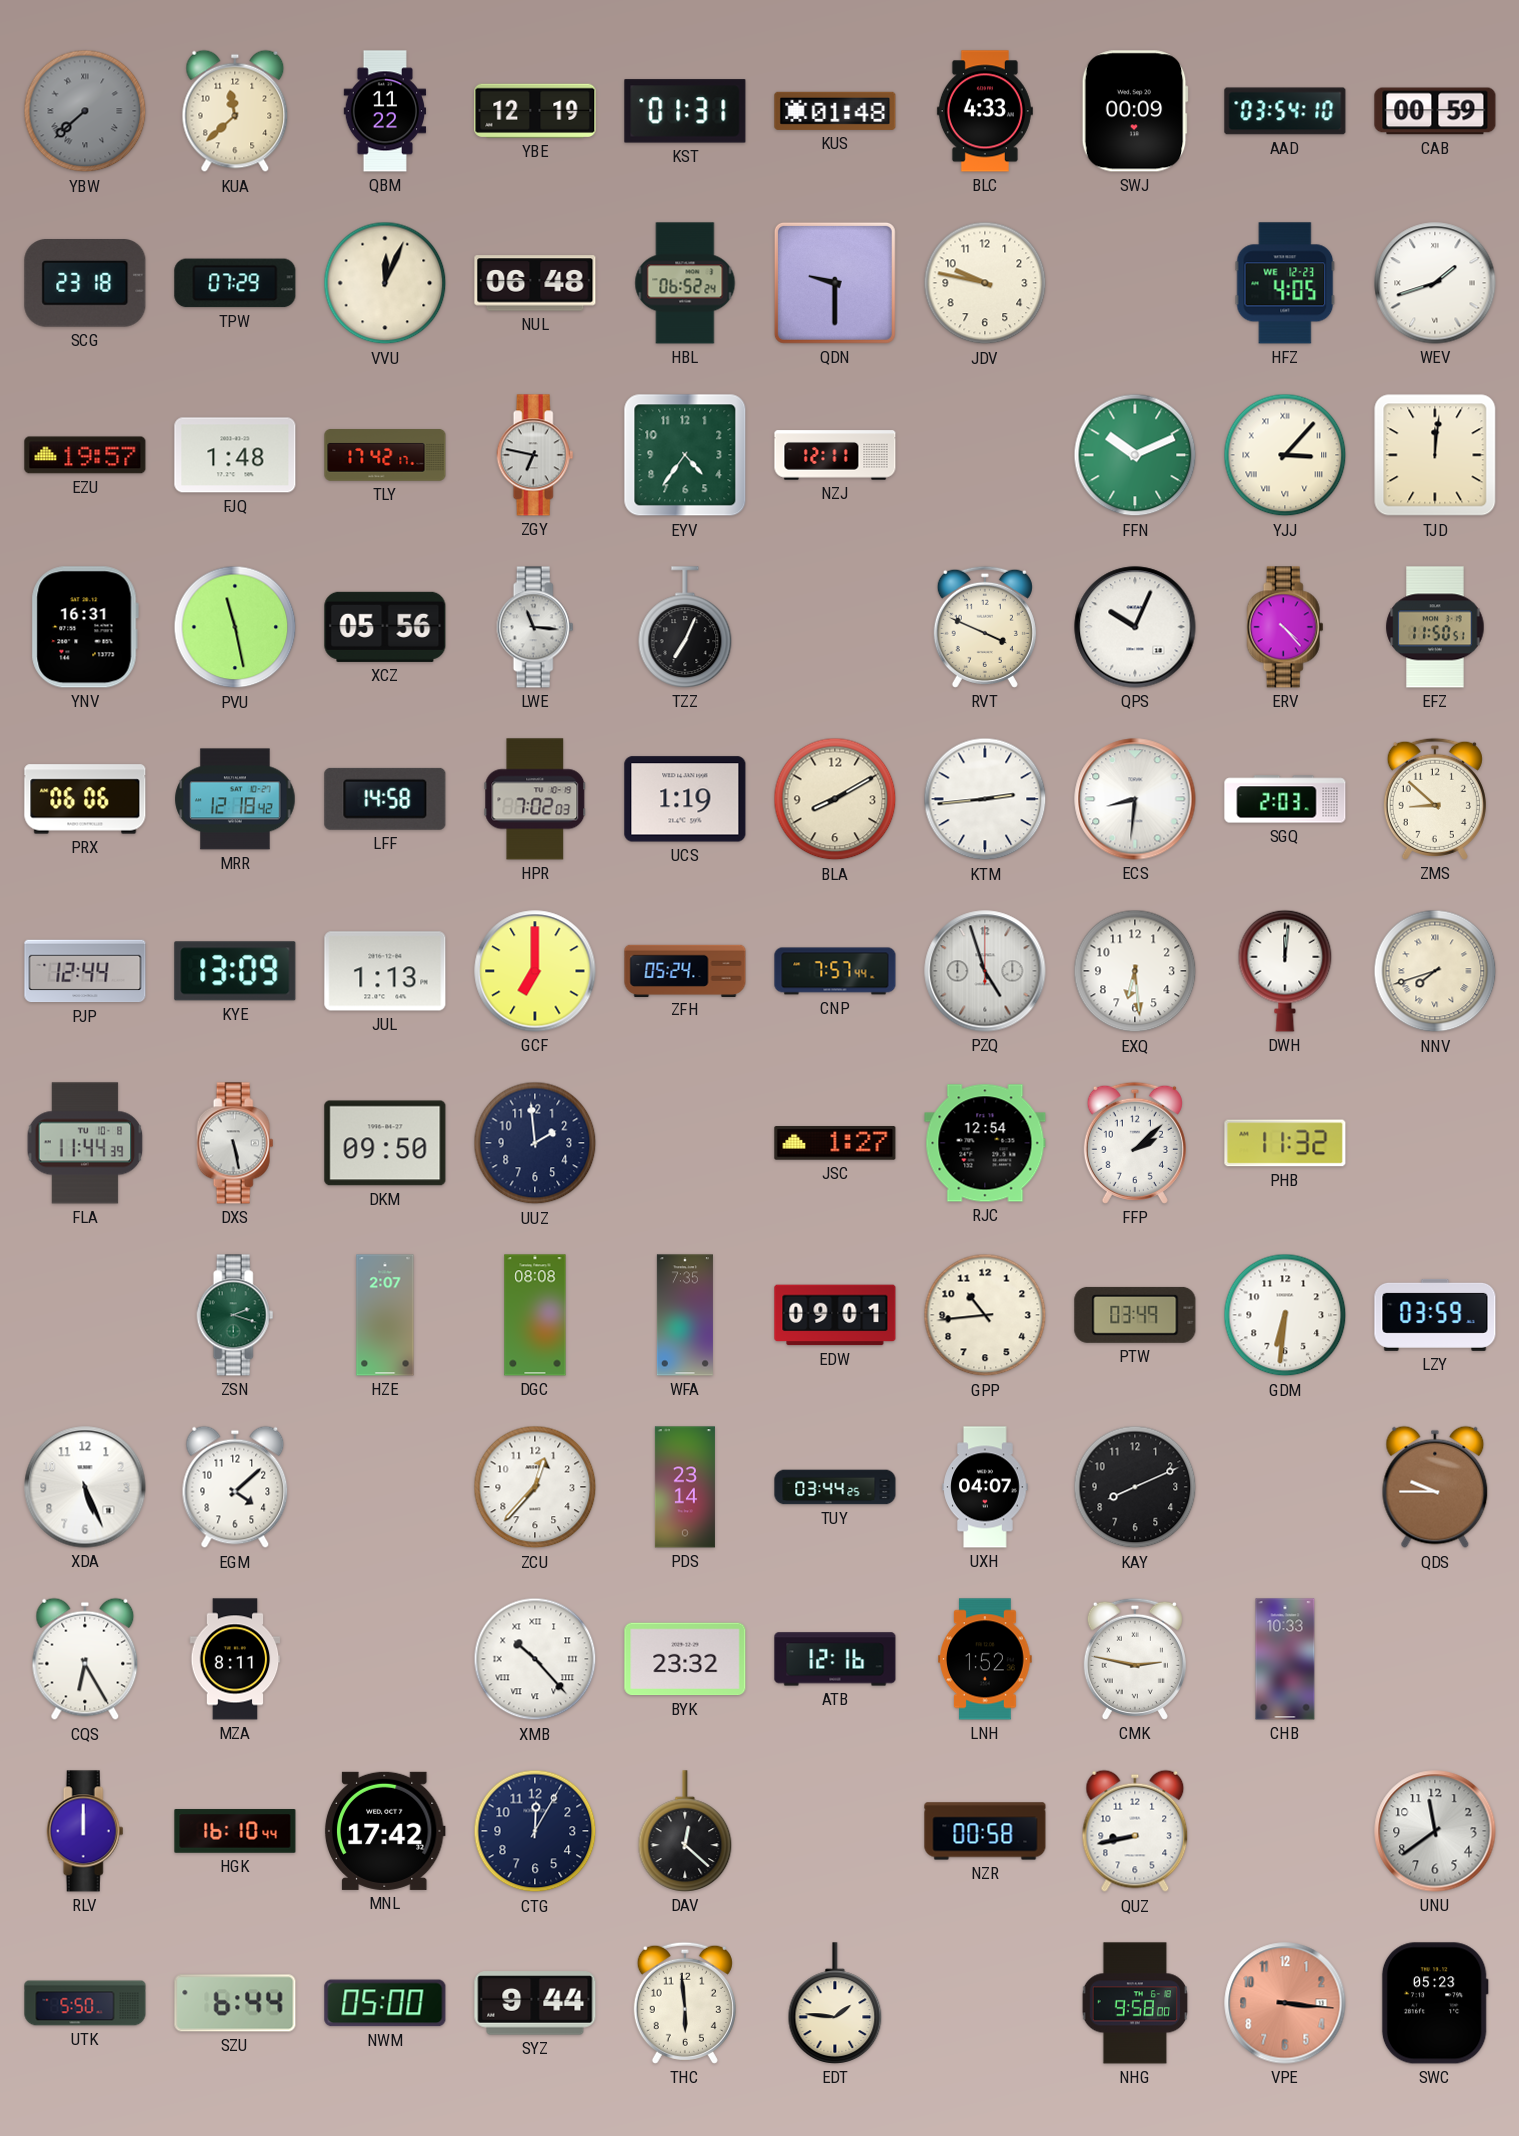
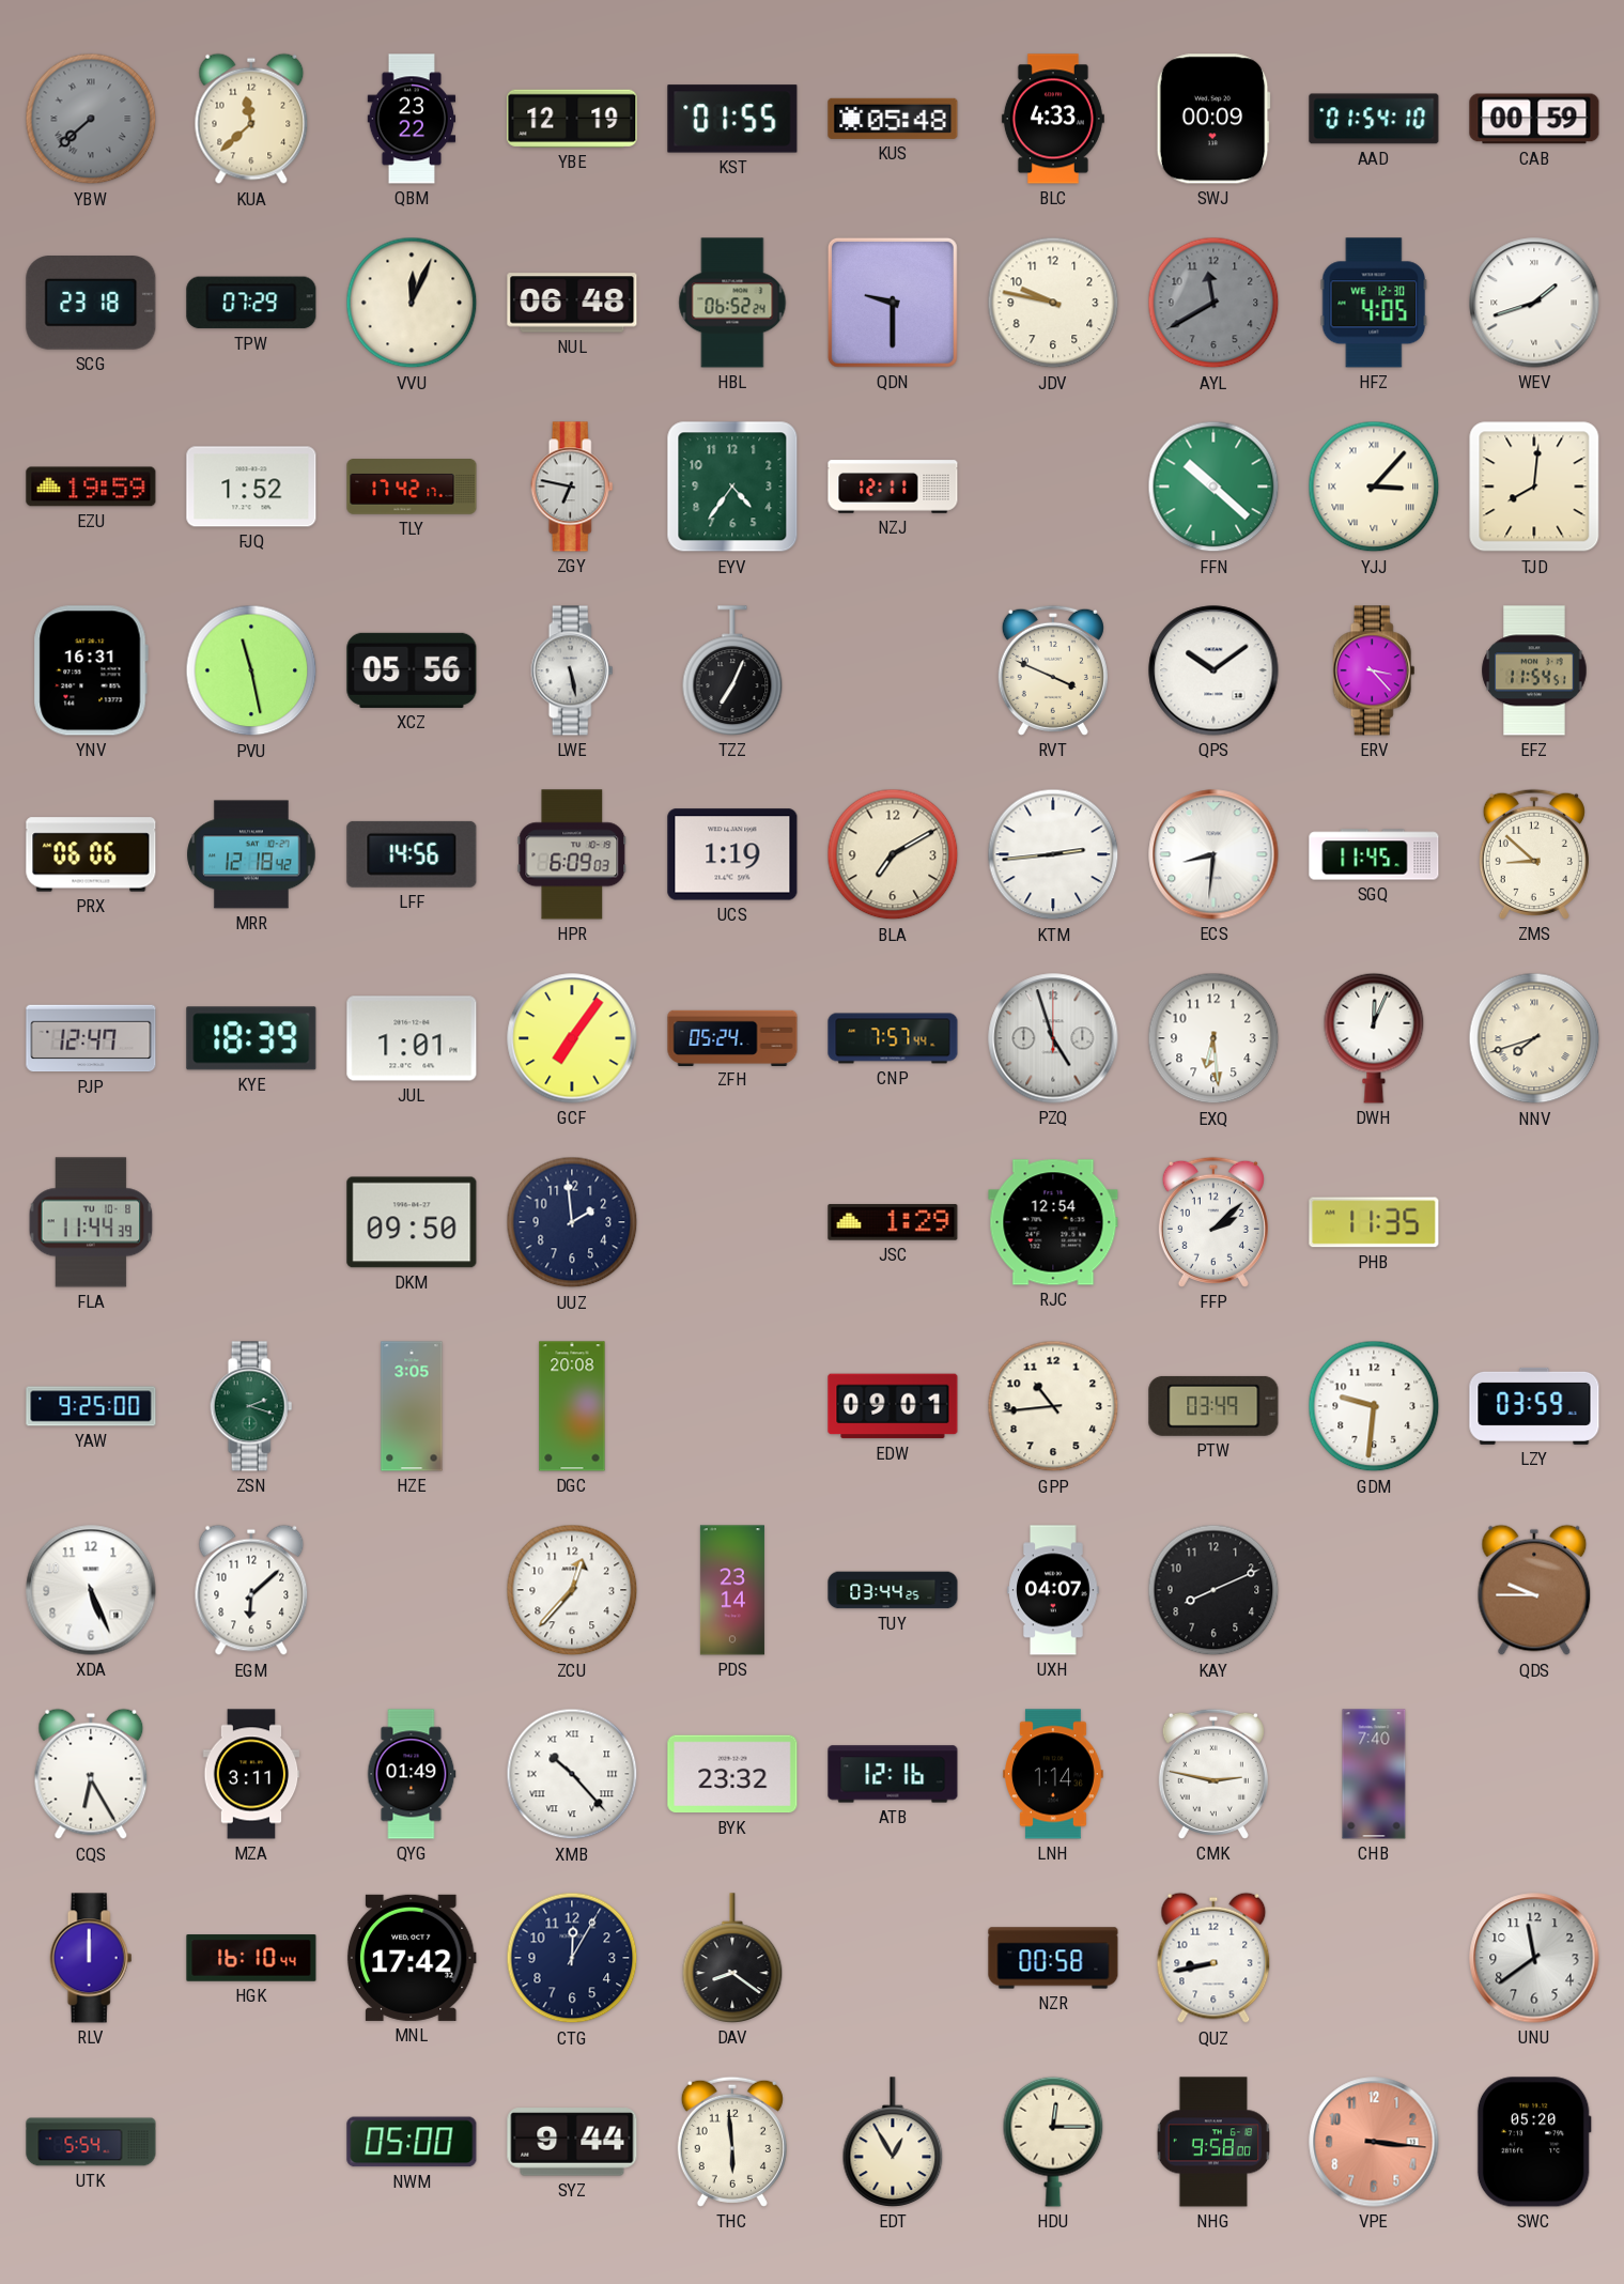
QBM: 11:22 -> 23:22 (412, 119)
KST: 01:31 -> 01:55 (732, 119)
KUS: 01:48 -> 05:48 (893, 119)
AAD: 03:54 -> 01:54 (1374, 119)
AYL: none -> 11:40 (1213, 303)
HFZ date: WE 12-23 -> WE 12-30 (1374, 303)
EZU: 19:57 -> 19:59 (91, 487)
FJQ: 1:48 -> 1:52 (251, 487)
FFN: 10:11 -> 10:22 (1213, 487)
TJD: 12:01 -> 8:01 (1534, 487)
LWE: 11:16 -> 5:28 (572, 670)
QPS: 10:04 -> 10:09 (1213, 670)
ERV: 4:23 -> 3:23 (1374, 670)
EFZ: 11:50 -> 11:54 (1534, 670)
LFF: 14:58 -> 14:56 (412, 854)
HPR: 7:02 -> 6:09 (572, 854)
BLA: 8:10 -> 7:10 (893, 854)
SGQ: 2:03 -> 11:45 (1374, 854)
PJP: 12:44 -> 12:47 (91, 1038)
KYE: 13:09 -> 18:39 (251, 1038)
JUL: 1:13 -> 1:01 (412, 1038)
GCF: 7:00 -> 7:06 (572, 1038)
DWH: 12:01 -> 12:04 (1374, 1038)
DXS: 5:28 -> none (235, 1143)
JSC: 1:27 -> 1:29 (893, 1222)
PHB: 11:32 -> 11:35 (1374, 1222)
YAW: none -> 9:25 (91, 1406)
HZE: 2:07 -> 3:05 (412, 1406)
DGC: 08:08 -> 20:08 (572, 1406)
WFA: 7:35 -> none (685, 1315)
GDM: 6:31 -> 9:31 (1374, 1406)
EGM: 4:08 -> 6:08 (251, 1590)
MZA: 8:11 -> 3:11 (251, 1774)
QYG: none -> 01:49 (412, 1774)
LNH: 1:52 -> 1:14 (1054, 1774)
CHB: 10:33 -> 7:40 (1374, 1774)
DAV: 12:22 -> 8:21 (732, 1958)
UTK: 5:50 -> 5:54 (91, 2142)
SZU: 6:44 -> none (235, 2003)
EDT: 1:46 -> 12:55 (893, 2142)
HDU: none -> 12:15 (1053, 2142)
SWC: 05:23 -> 05:20 (1534, 2142)
